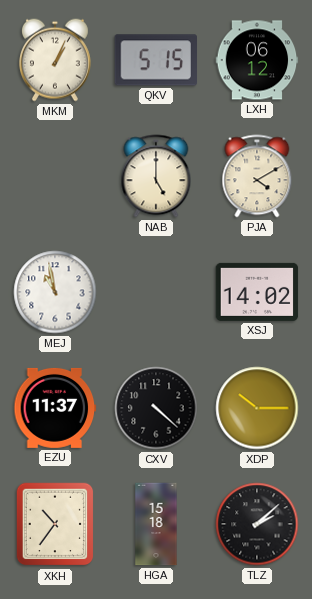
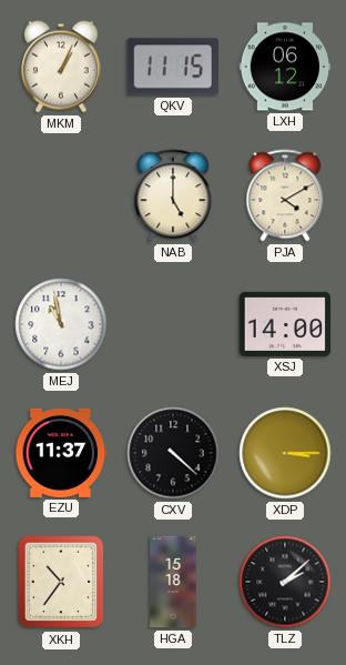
QKV: 5:15 -> 11:15 (172, 67)
XSJ: 14:02 -> 14:00 (285, 324)
XDP: 10:15 -> 3:15 (285, 453)
